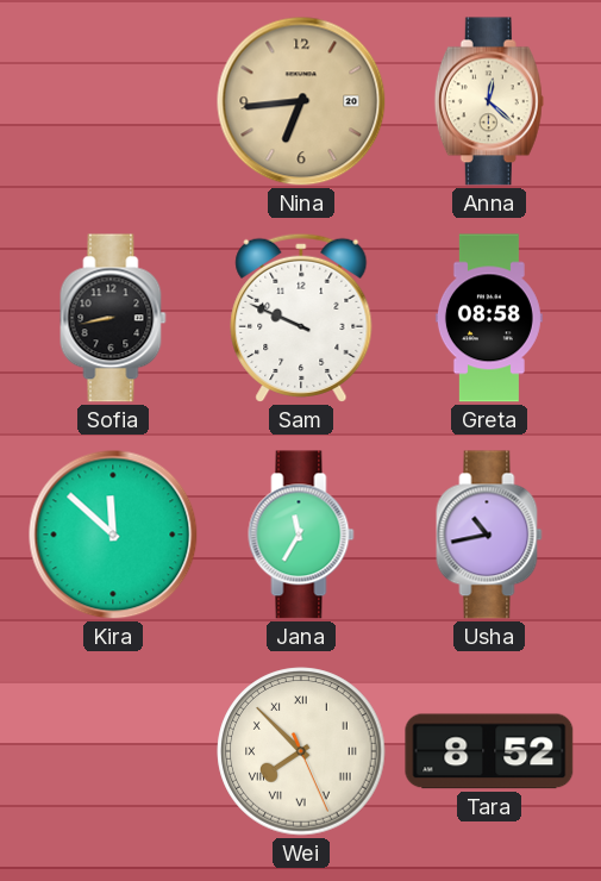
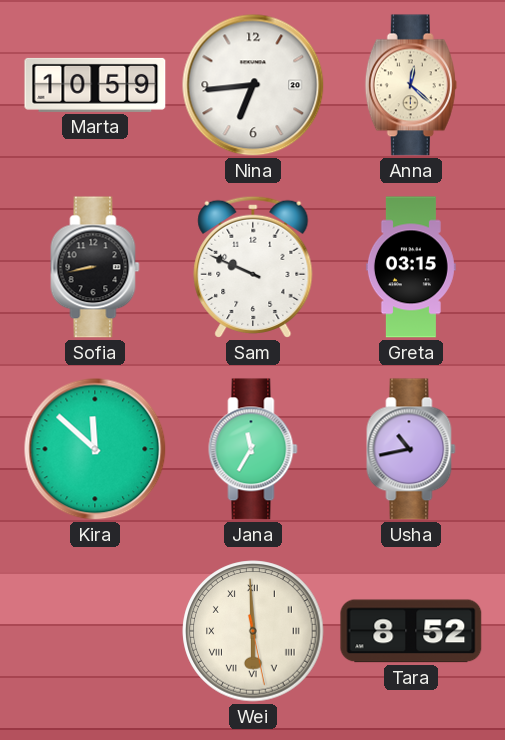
Marta: none -> 10:59 (95, 85)
Nina dial: champagne -> white (253, 85)
Greta: 08:58 -> 03:15 (411, 267)
Wei: 7:52 -> 5:59 (253, 631)
